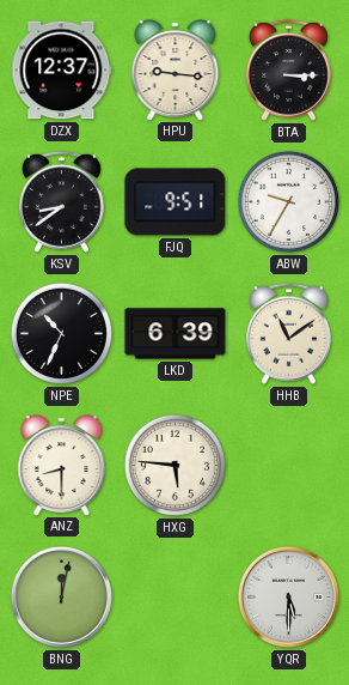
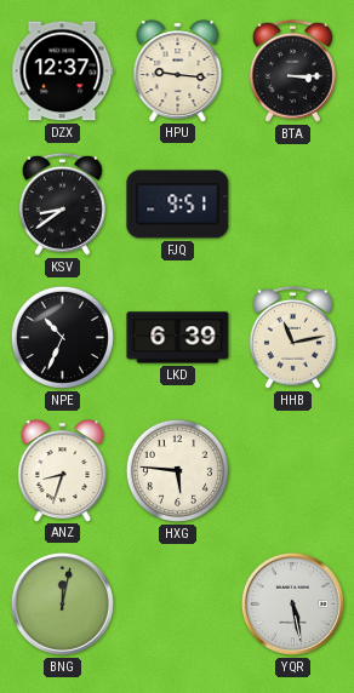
ABW: 9:35 -> none (288, 201)
HHB: 11:09 -> 11:13 (292, 337)
ANZ: 8:30 -> 8:33 (63, 470)
YQR: 5:30 -> 5:28 (292, 603)
